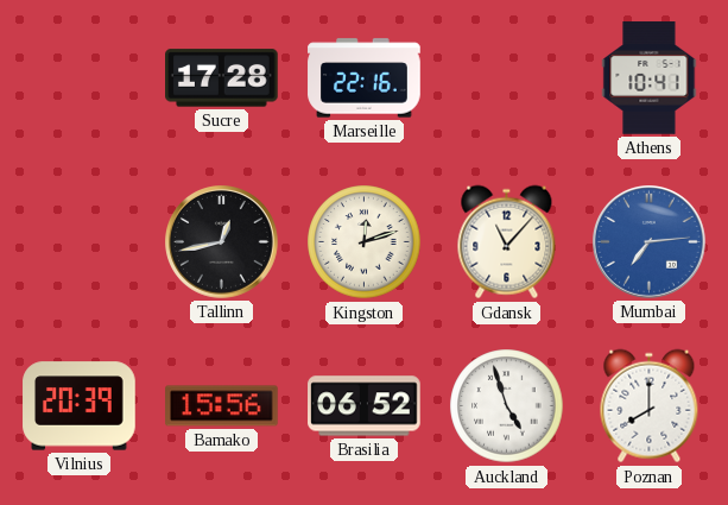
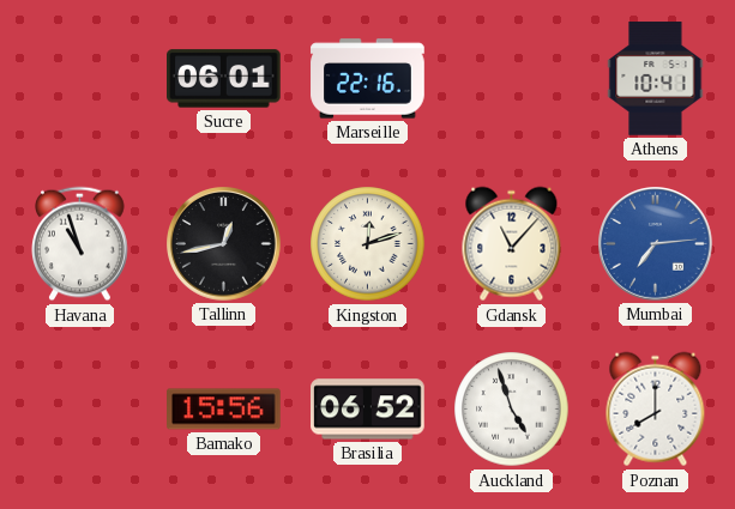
Sucre: 17:28 -> 06:01 (224, 79)
Havana: none -> 10:57 (80, 244)
Vilnius: 20:39 -> none (80, 406)
